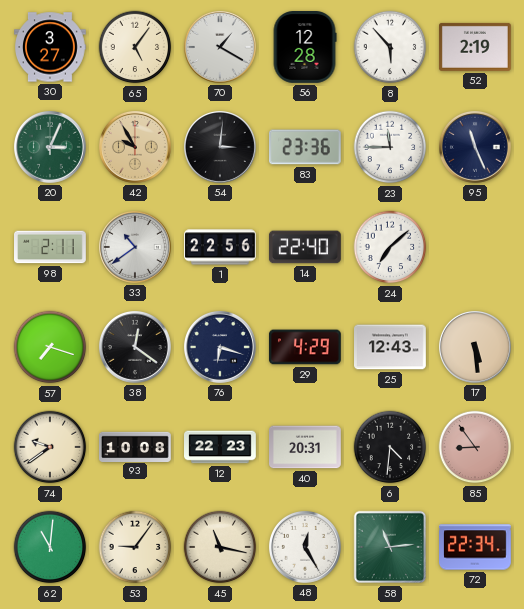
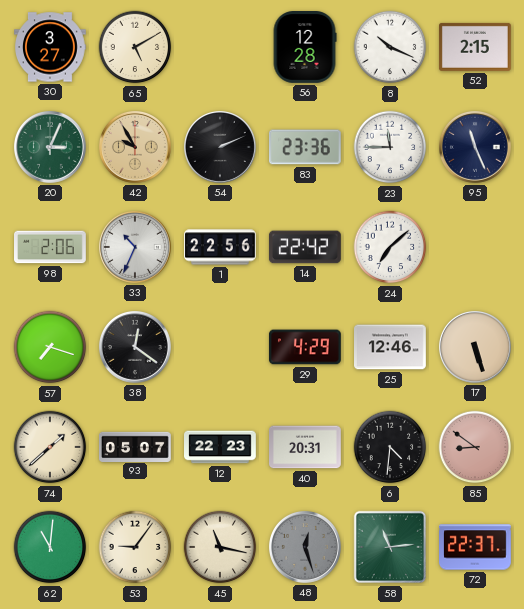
65: 5:06 -> 5:10 (135, 47)
70: 1:20 -> none (220, 47)
8: 5:53 -> 10:19 (390, 47)
52: 2:19 -> 2:15 (476, 47)
54: 3:01 -> 2:11 (220, 147)
98: 2:11 -> 2:06 (51, 247)
33: 10:39 -> 10:34 (135, 247)
14: 22:40 -> 22:42 (305, 247)
76: 6:18 -> none (220, 347)
25: 12:43 -> 12:46 (391, 347)
17: 5:29 -> 5:27 (475, 347)
74: 9:39 -> 1:38 (50, 447)
93: 10:08 -> 05:07 (136, 446)
85: 8:54 -> 8:51 (475, 447)
48: 12:25 -> 12:27 (305, 547)
48 dial: white -> grey (305, 547)
72: 22:34 -> 22:37 (476, 547)
